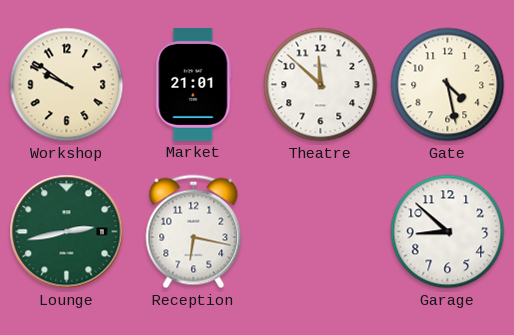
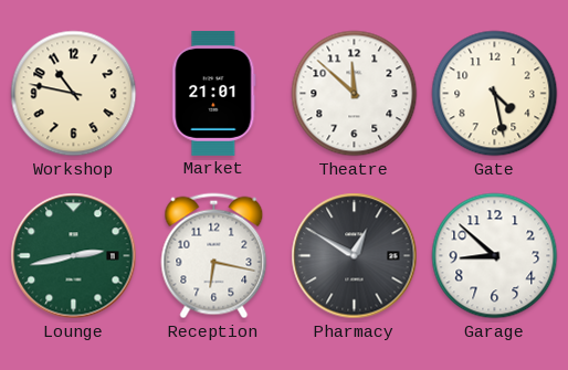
Workshop: 9:51 -> 10:47 (74, 94)
Pharmacy: none -> 12:50 (355, 256)
